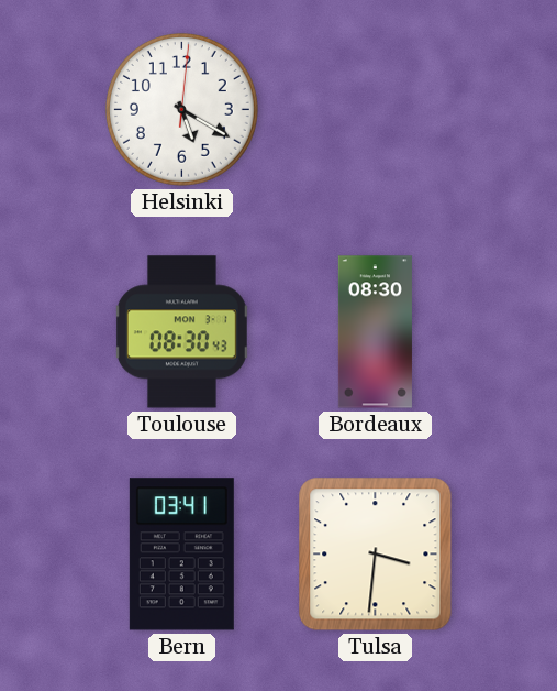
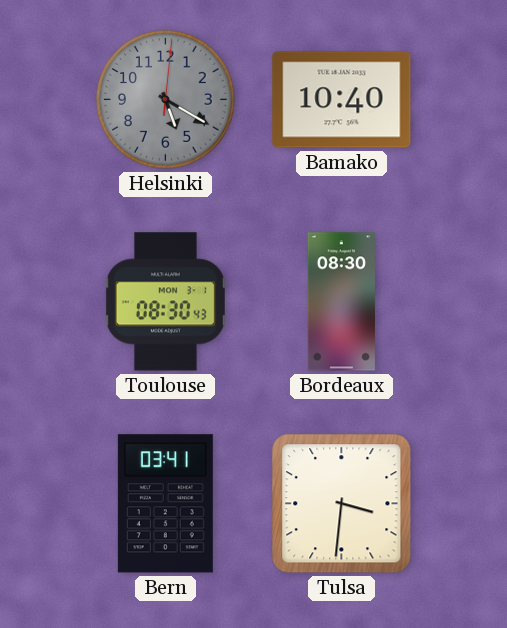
Helsinki dial: white -> grey (165, 99)
Bamako: none -> 10:40 (342, 100)
